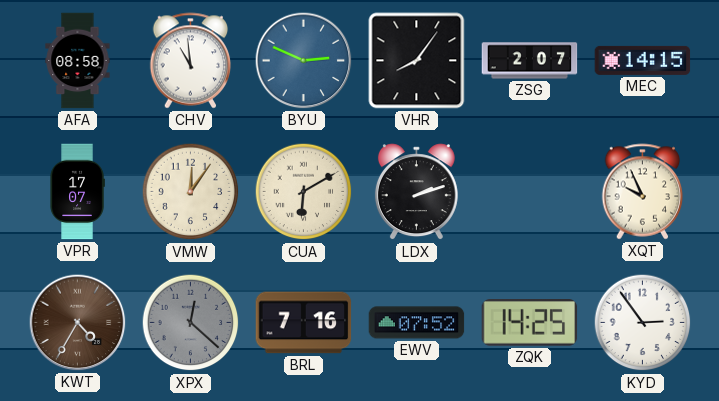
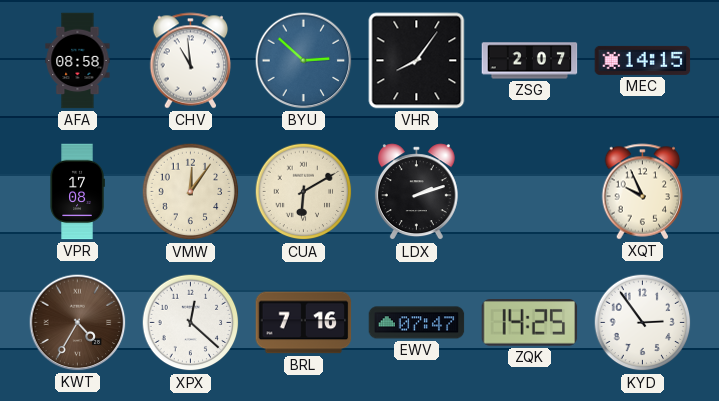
BYU: 2:49 -> 2:52 (304, 61)
VPR: 17:07 -> 17:08 (77, 192)
XPX dial: grey -> white (191, 323)
EWV: 07:52 -> 07:47 (417, 323)
